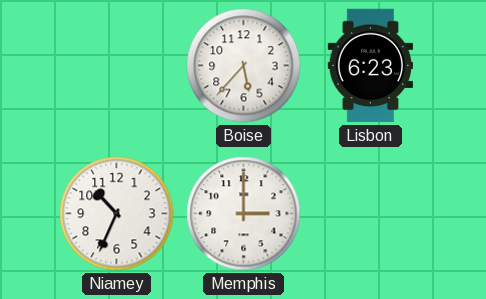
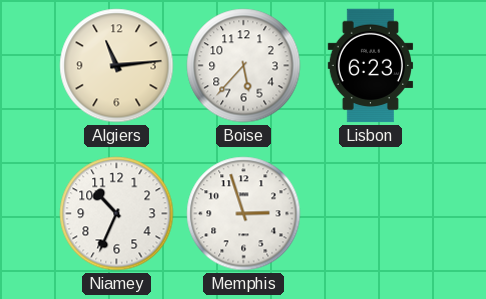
Algiers: none -> 11:14 (117, 66)
Memphis: 3:00 -> 2:57 (244, 214)
